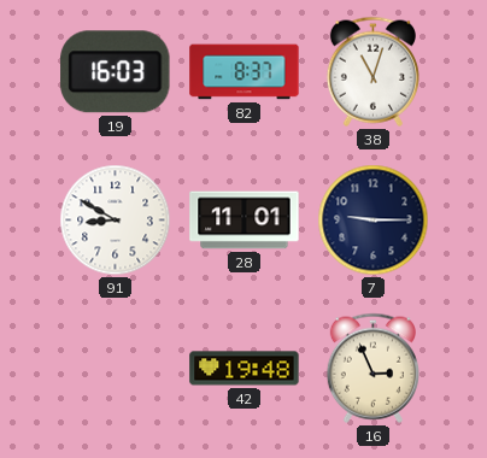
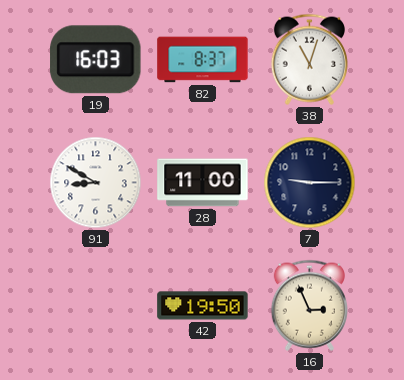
28: 11:01 -> 11:00 (203, 183)
42: 19:48 -> 19:50 (203, 306)
